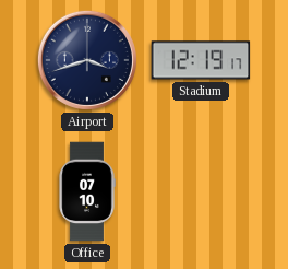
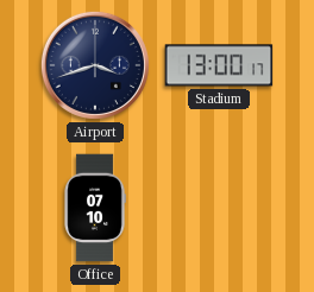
Stadium: 12:19 -> 13:00 (219, 65)
